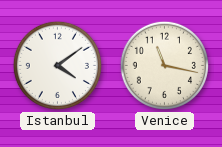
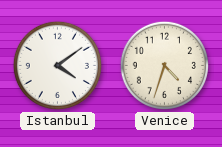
Venice: 11:17 -> 4:33 (164, 65)
